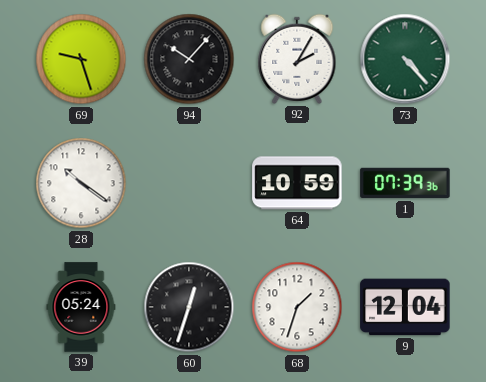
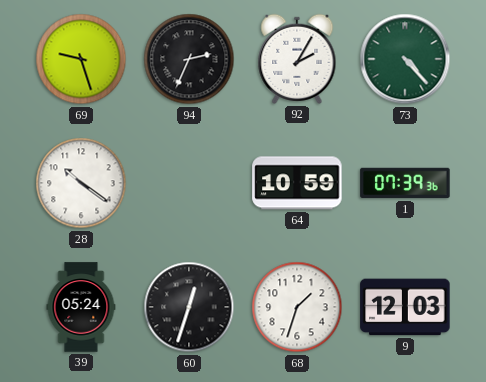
94: 10:07 -> 2:34 (189, 59)
9: 12:04 -> 12:03 (405, 307)
